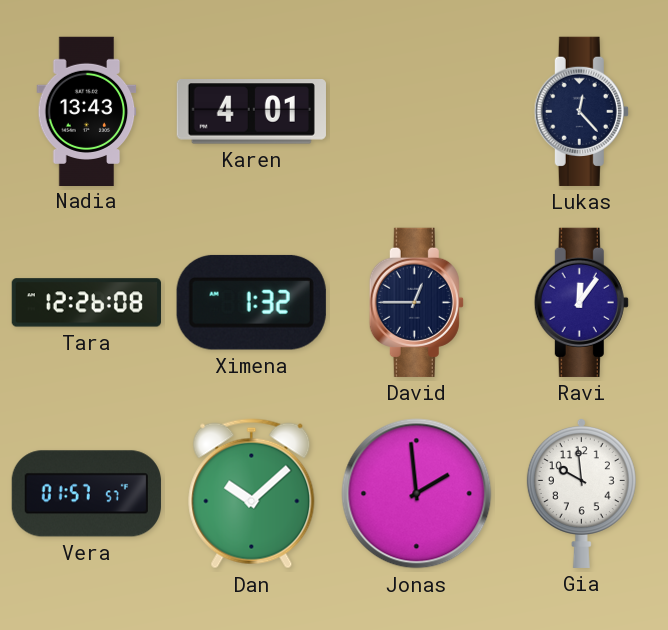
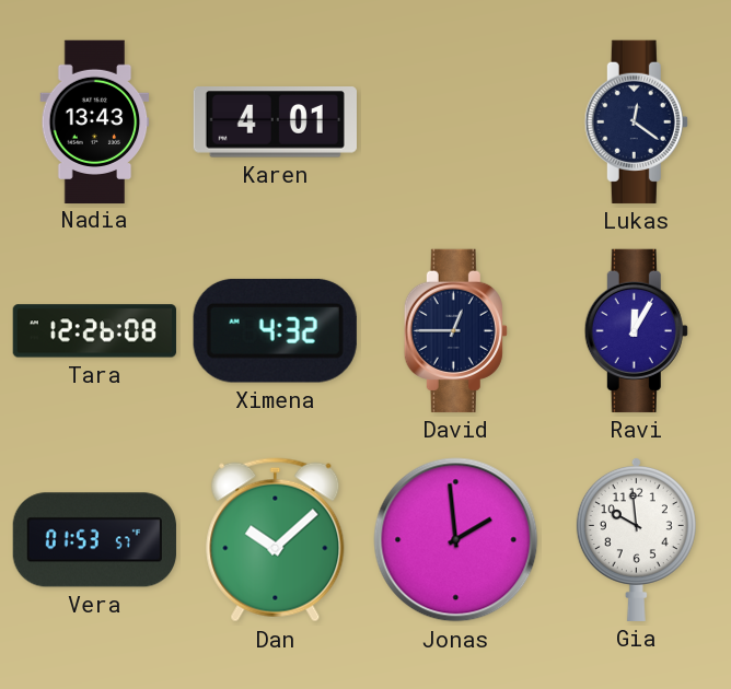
Lukas: 12:23 -> 12:21 (636, 121)
Ximena: 1:32 -> 4:32 (275, 330)
Ravi: 12:06 -> 12:05 (636, 330)
Vera: 01:57 -> 01:53 (94, 540)
